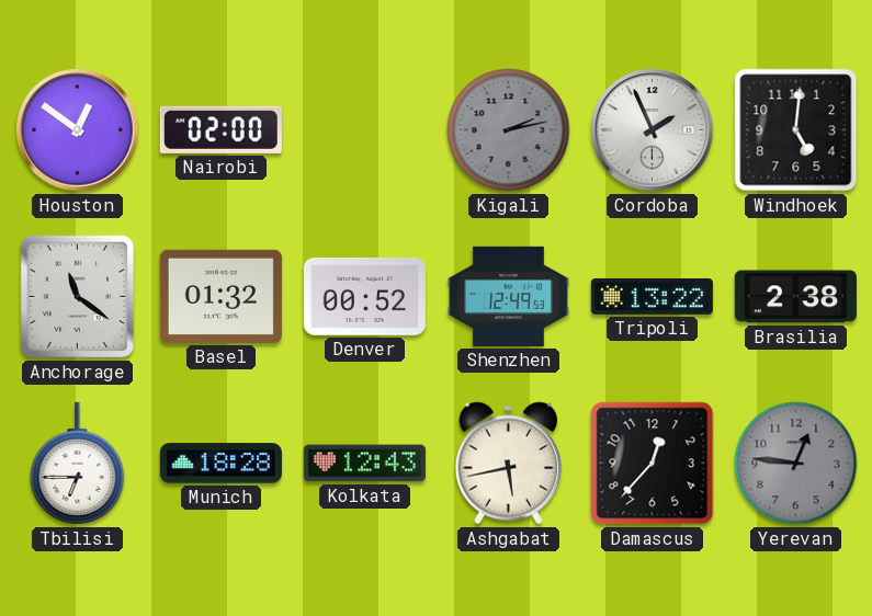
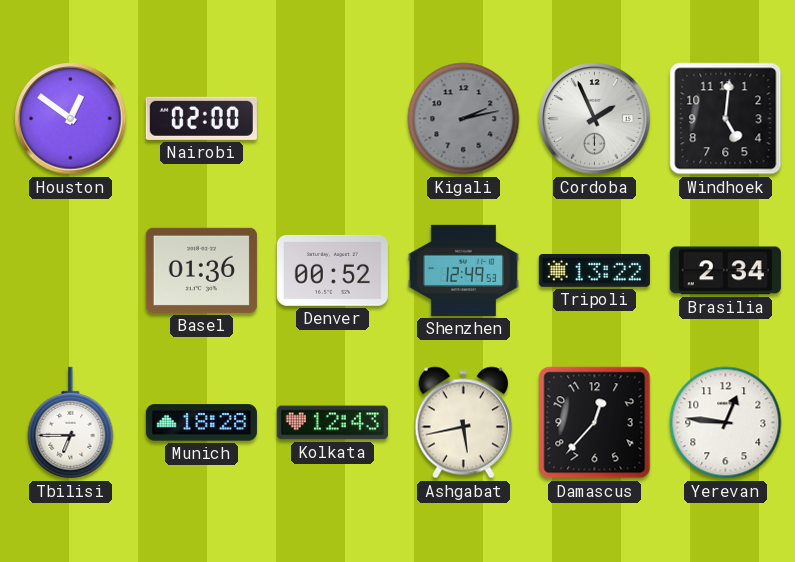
Anchorage: 11:21 -> none (78, 297)
Basel: 01:32 -> 01:36 (201, 270)
Brasilia: 2:38 -> 2:34 (725, 271)
Yerevan dial: grey -> white (726, 423)
